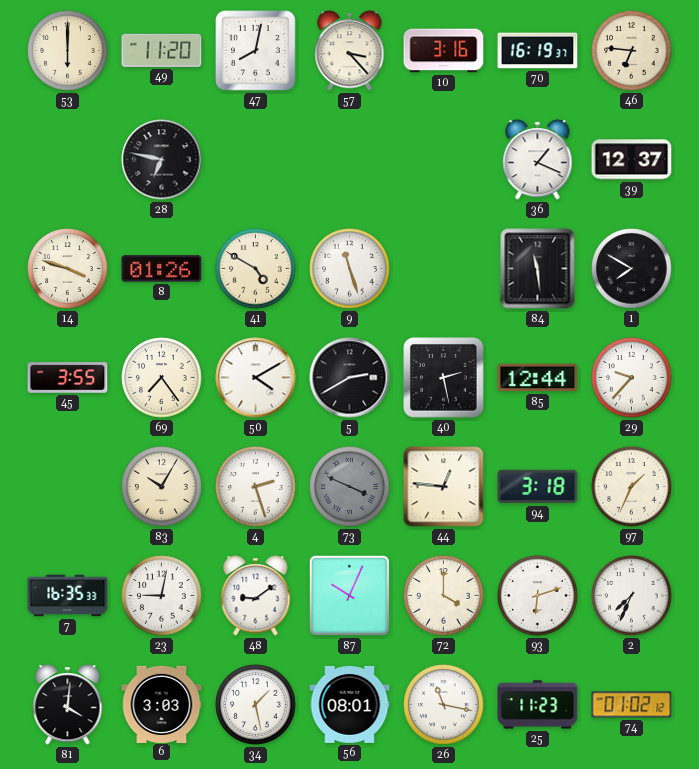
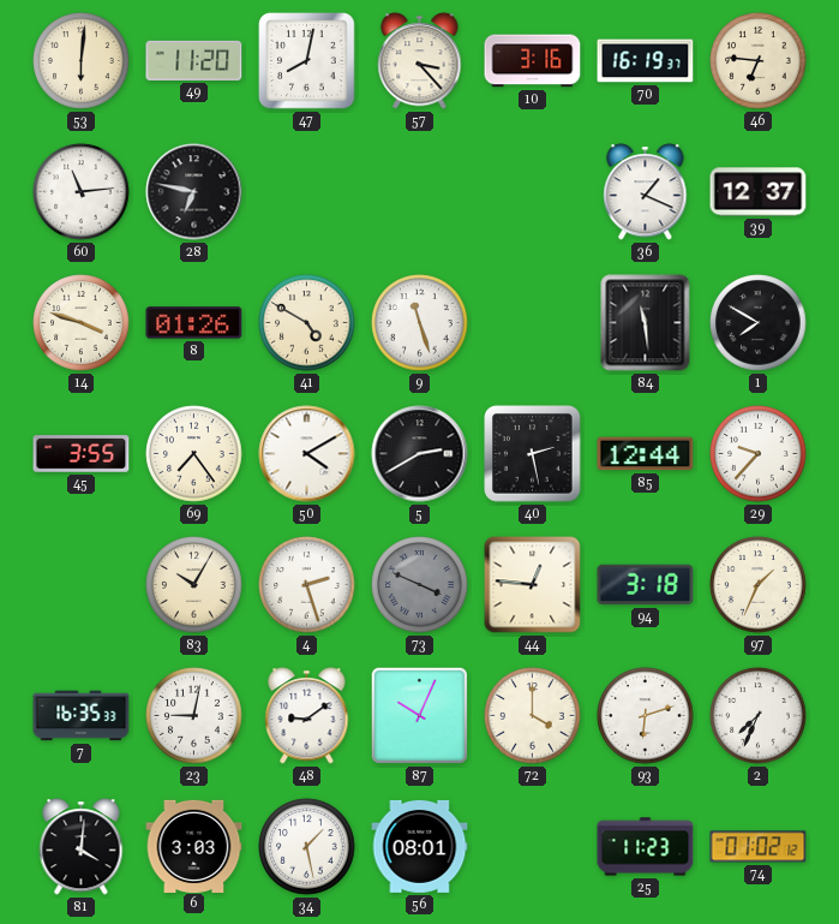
53: 6:00 -> 6:01 (82, 61)
60: none -> 11:14 (82, 192)
26: 11:17 -> none (444, 705)
